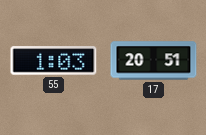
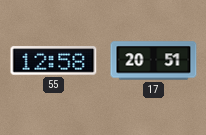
55: 1:03 -> 12:58 (54, 61)
